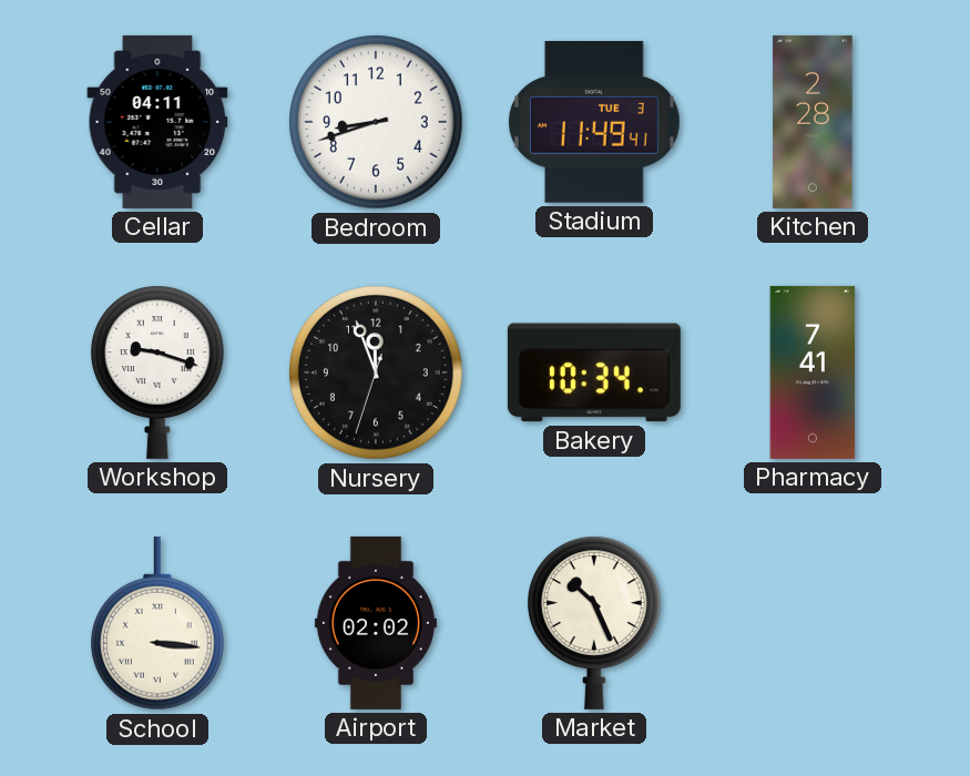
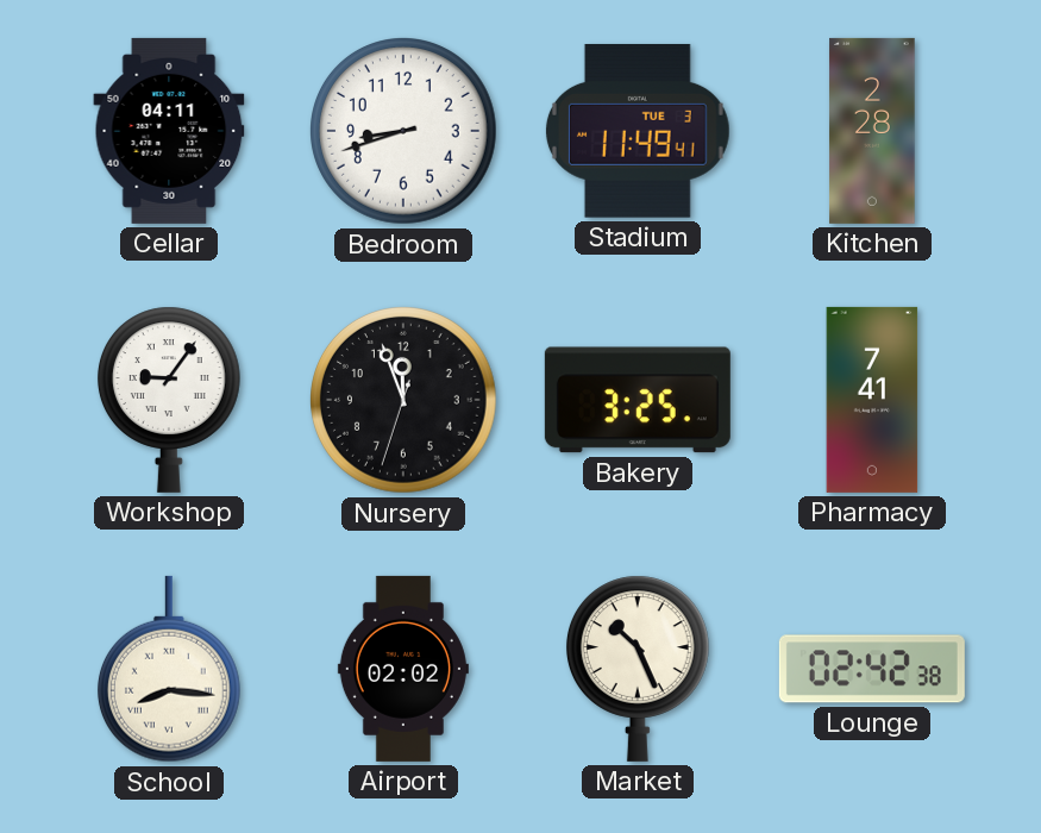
Workshop: 9:18 -> 9:06 (169, 400)
Bakery: 10:34 -> 3:25 (638, 400)
School: 3:16 -> 8:16 (169, 669)
Lounge: none -> 02:42 (872, 669)
